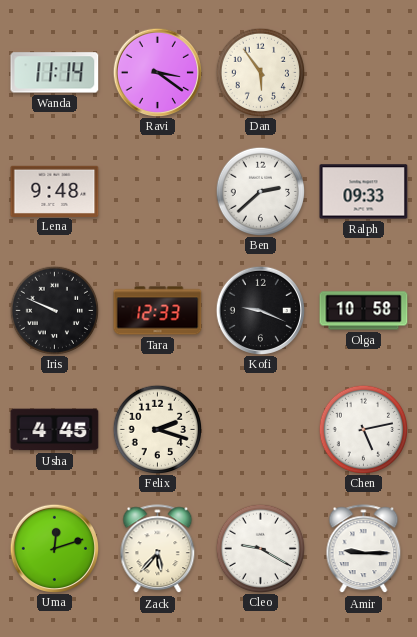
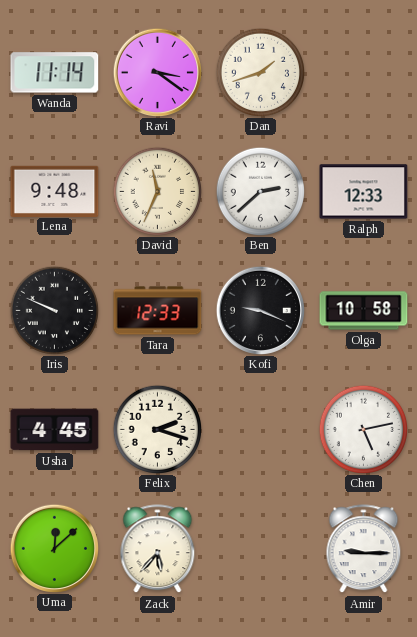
Dan: 5:54 -> 1:42 (260, 72)
David: none -> 11:34 (157, 191)
Ralph: 09:33 -> 12:33 (364, 192)
Uma: 12:12 -> 12:08 (54, 548)
Cleo: 9:20 -> none (260, 548)
